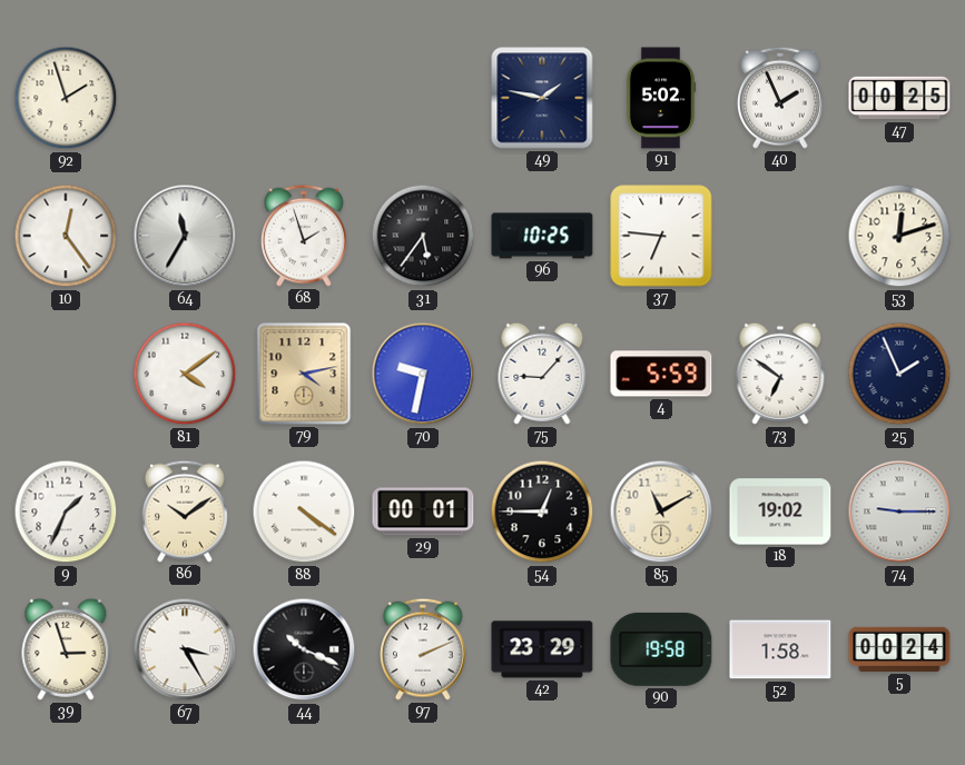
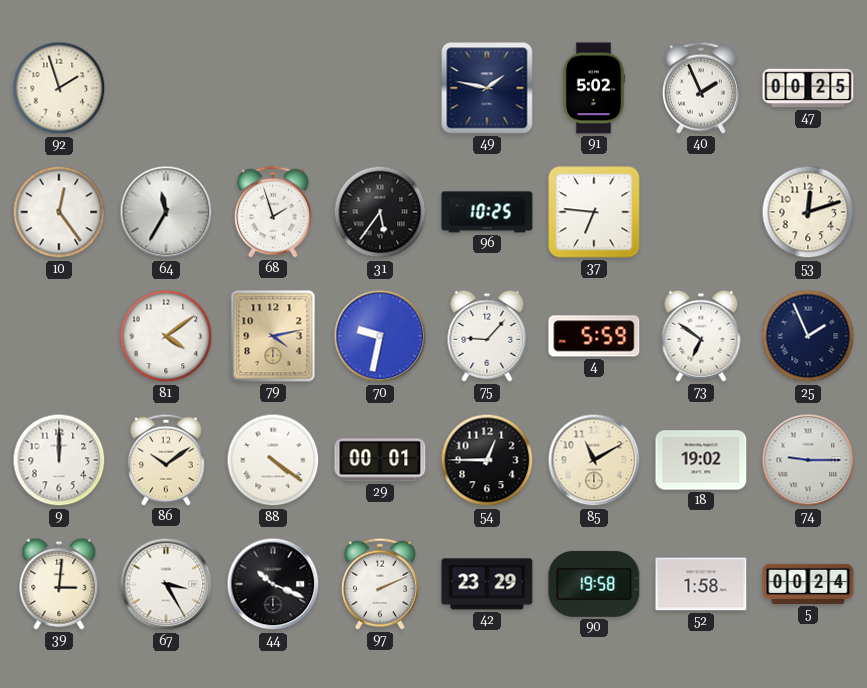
9: 1:34 -> 12:00 (59, 460)
39: 2:57 -> 3:01 (59, 584)
